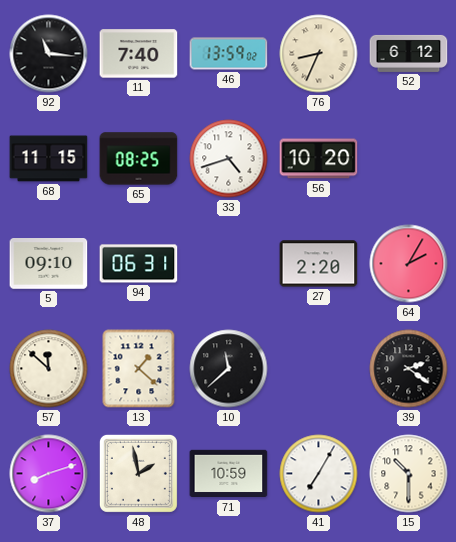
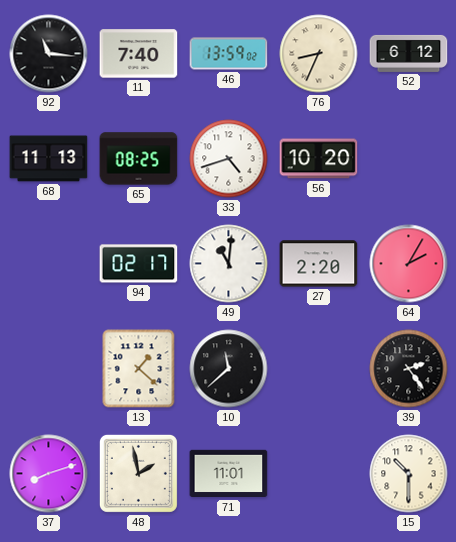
68: 11:15 -> 11:13 (49, 159)
5: 09:10 -> none (49, 264)
94: 06:31 -> 02:17 (139, 264)
49: none -> 11:01 (229, 264)
57: 11:52 -> none (49, 369)
39: 2:21 -> 2:24 (409, 369)
71: 10:59 -> 11:01 (229, 474)
41: 7:05 -> none (319, 474)
